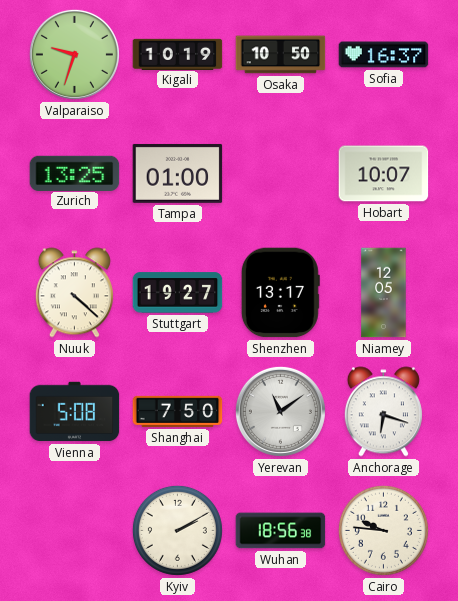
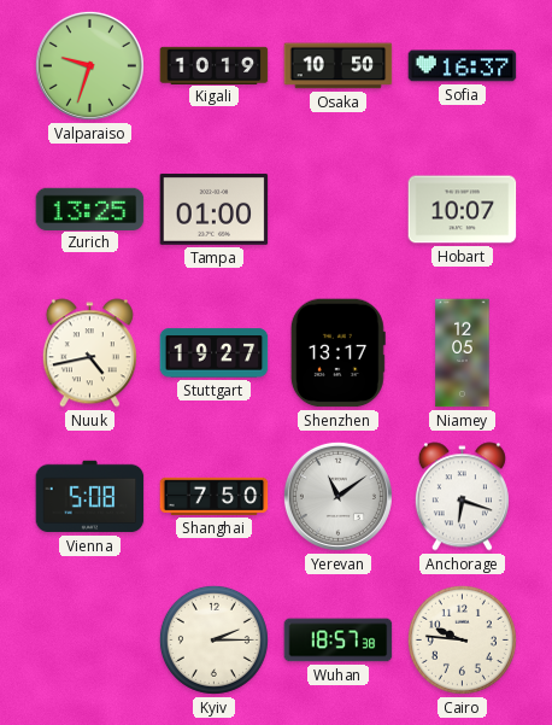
Nuuk: 4:22 -> 4:43 (89, 353)
Kyiv: 2:10 -> 2:15 (213, 639)
Wuhan: 18:56 -> 18:57 (339, 641)
